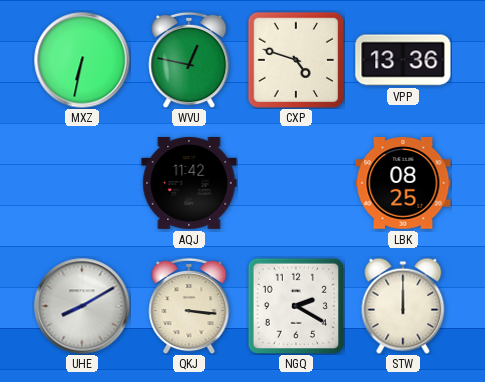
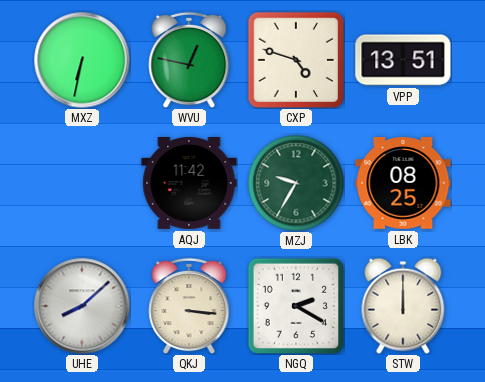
VPP: 13:36 -> 13:51 (403, 60)
MZJ: none -> 9:35 (296, 183)
UHE: 8:10 -> 8:08 (82, 306)
